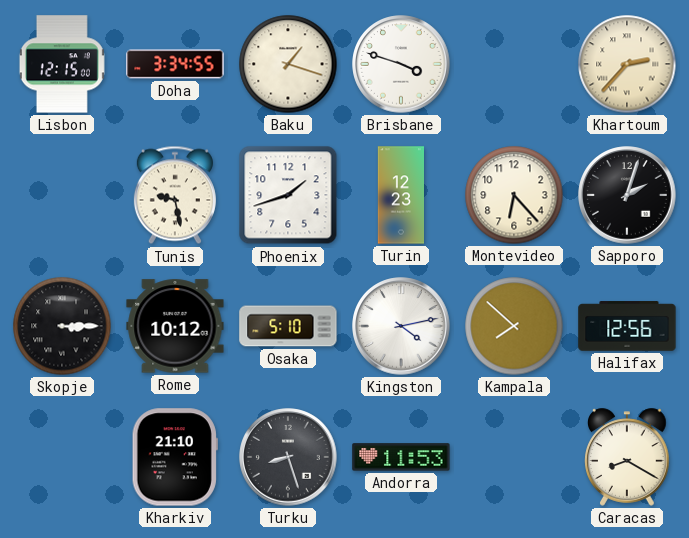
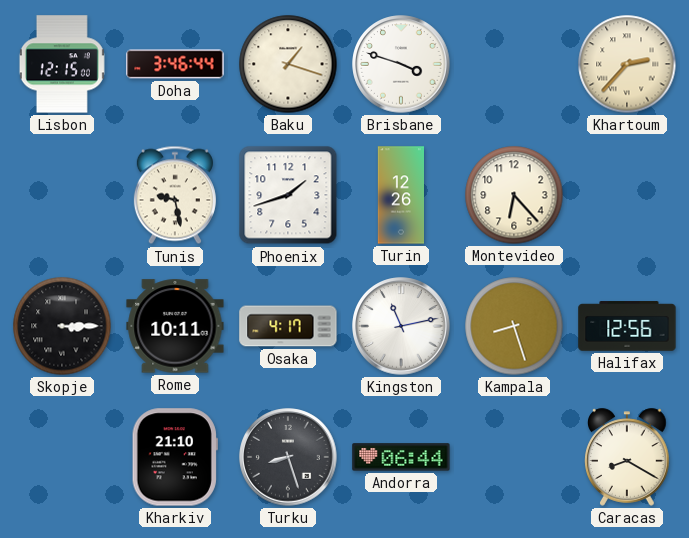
Doha: 3:34 -> 3:46 (175, 64)
Turin: 12:23 -> 12:26 (400, 195)
Sapporo: 2:03 -> none (627, 195)
Rome: 10:12 -> 10:11 (175, 326)
Osaka: 5:10 -> 4:17 (288, 326)
Kingston: 4:13 -> 11:13 (401, 326)
Kampala: 7:52 -> 8:27 (514, 326)
Andorra: 11:53 -> 06:44 (401, 457)
